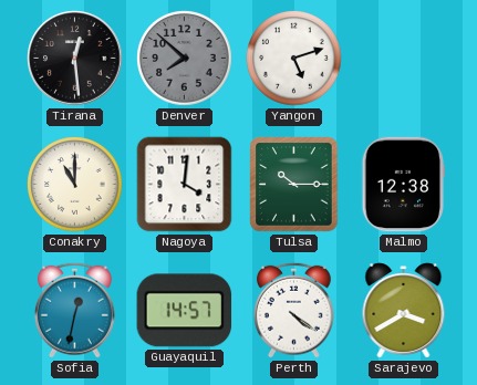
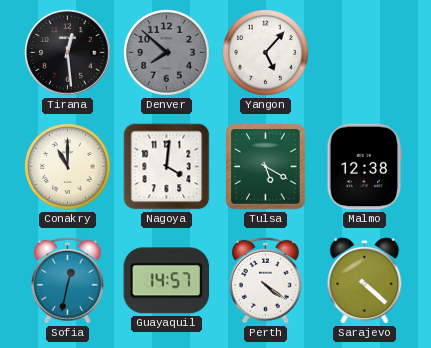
Yangon: 5:12 -> 5:07 (266, 53)
Tulsa: 10:15 -> 5:20 (266, 167)
Sarajevo: 3:40 -> 4:22 (365, 281)
